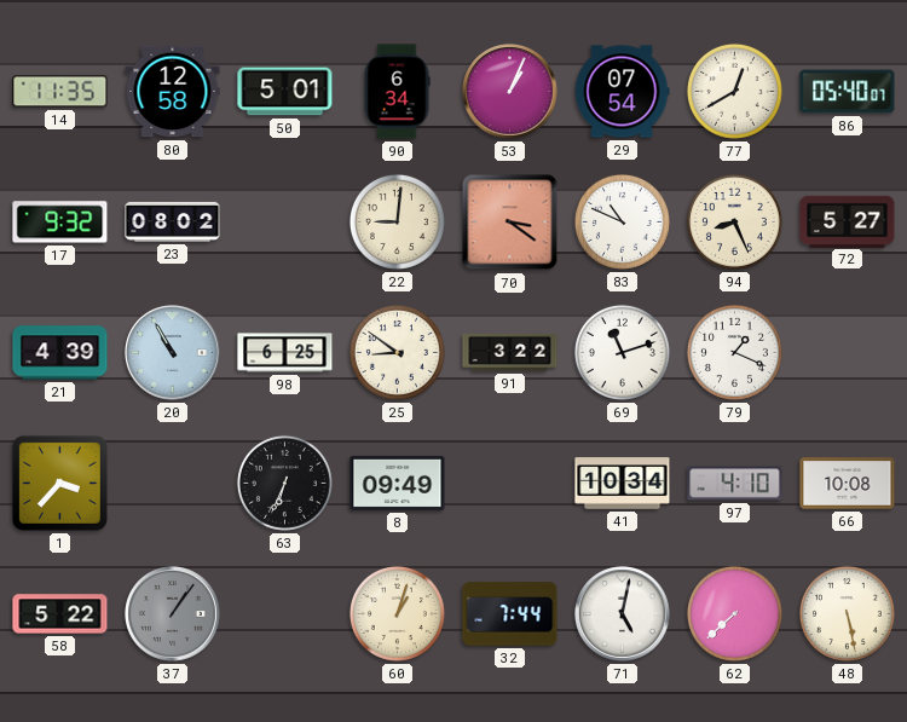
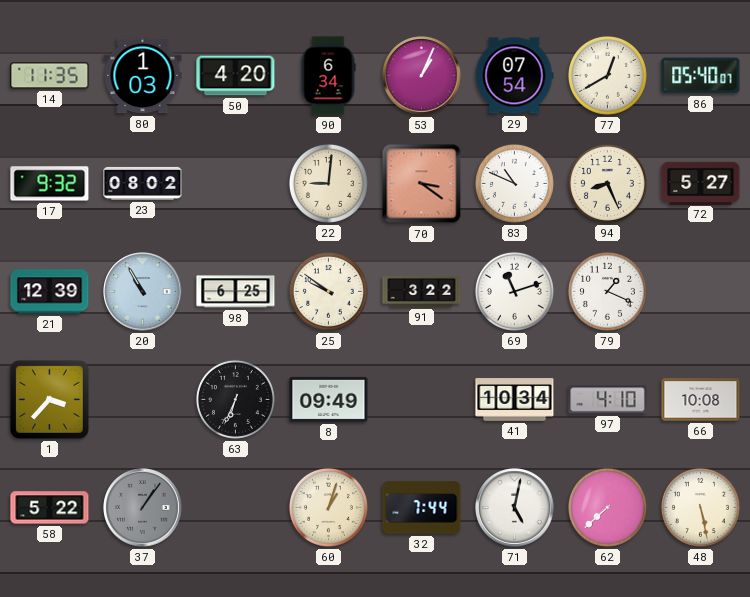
80: 12:58 -> 1:03 (143, 76)
50: 5:01 -> 4:20 (236, 76)
21: 4:39 -> 12:39 (50, 292)
25: 8:51 -> 9:51 (328, 291)
